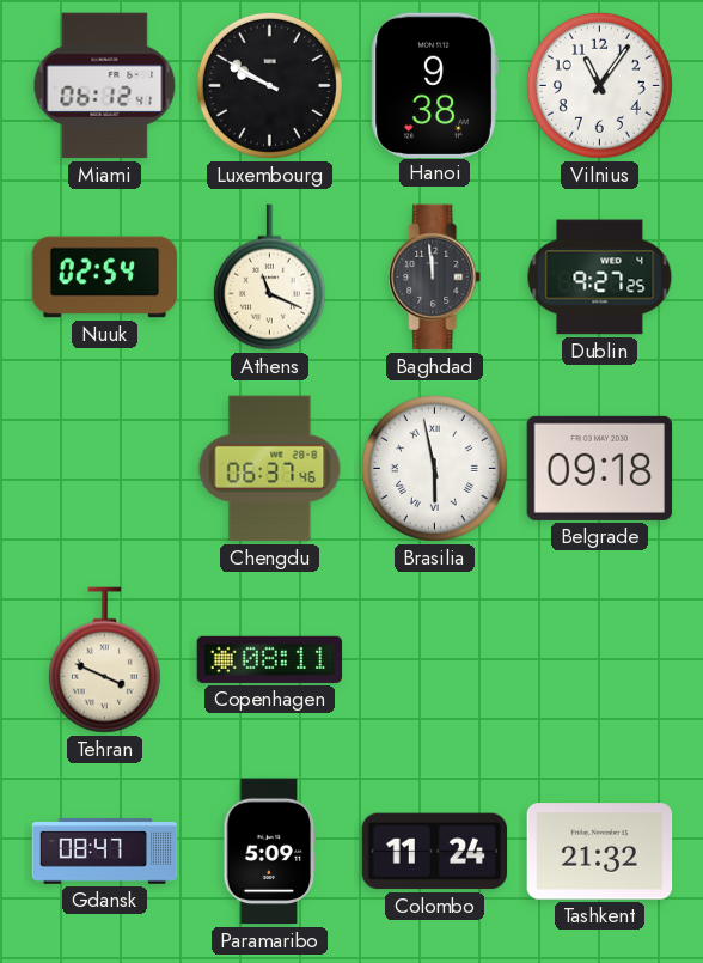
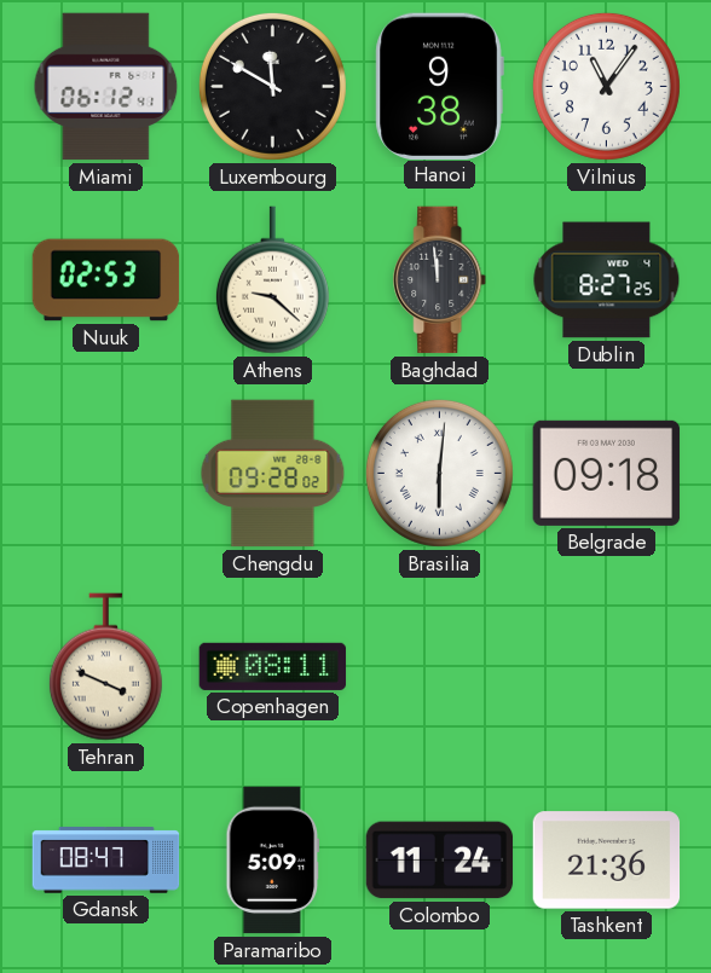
Luxembourg: 9:50 -> 11:50 (272, 86)
Nuuk: 02:54 -> 02:53 (106, 280)
Athens: 11:19 -> 9:22 (272, 280)
Dublin: 9:27 -> 8:27 (607, 280)
Chengdu: 06:37 -> 09:28 (273, 474)
Brasilia: 5:58 -> 6:01 (439, 473)
Tashkent: 21:32 -> 21:36 (607, 861)
